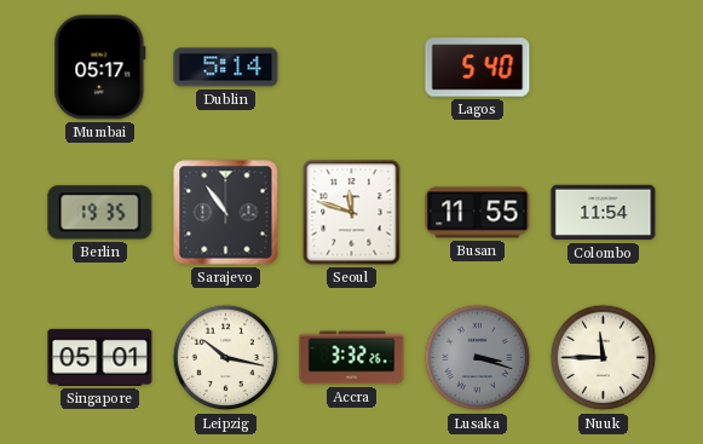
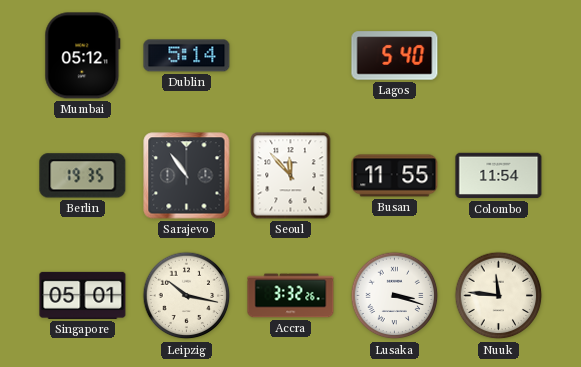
Mumbai: 05:17 -> 05:12 (83, 56)
Seoul: 11:48 -> 11:53 (291, 176)
Lusaka dial: grey -> white (395, 296)
Nuuk: 11:45 -> 11:46 (499, 296)
